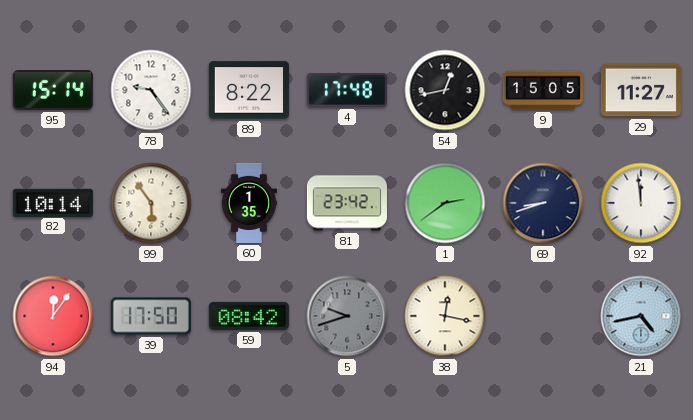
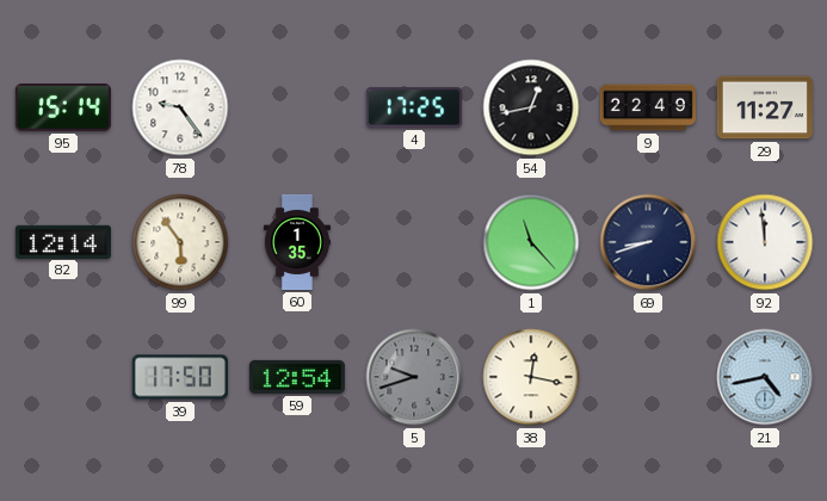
89: 8:22 -> none (249, 90)
4: 17:48 -> 17:25 (414, 107)
9: 15:05 -> 22:49 (648, 107)
82: 10:14 -> 12:14 (63, 241)
81: 23:42 -> none (347, 203)
1: 2:39 -> 11:23 (531, 242)
94: 12:06 -> none (53, 316)
59: 08:42 -> 12:54 (297, 377)
